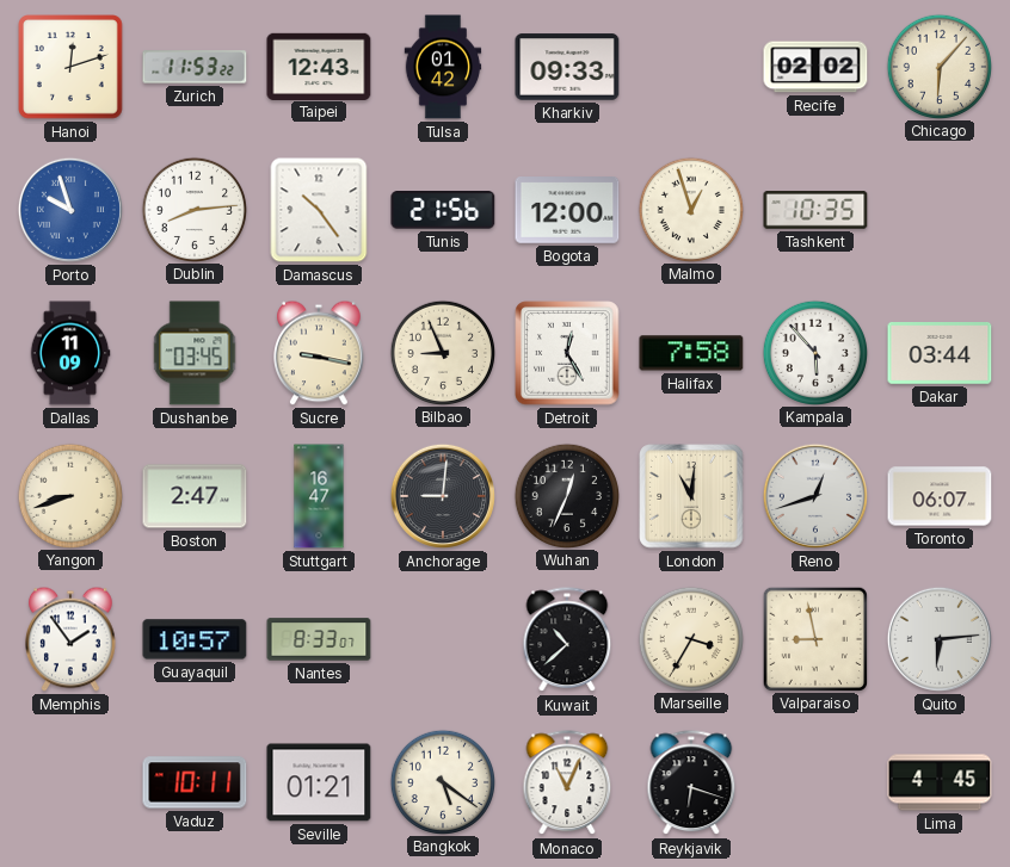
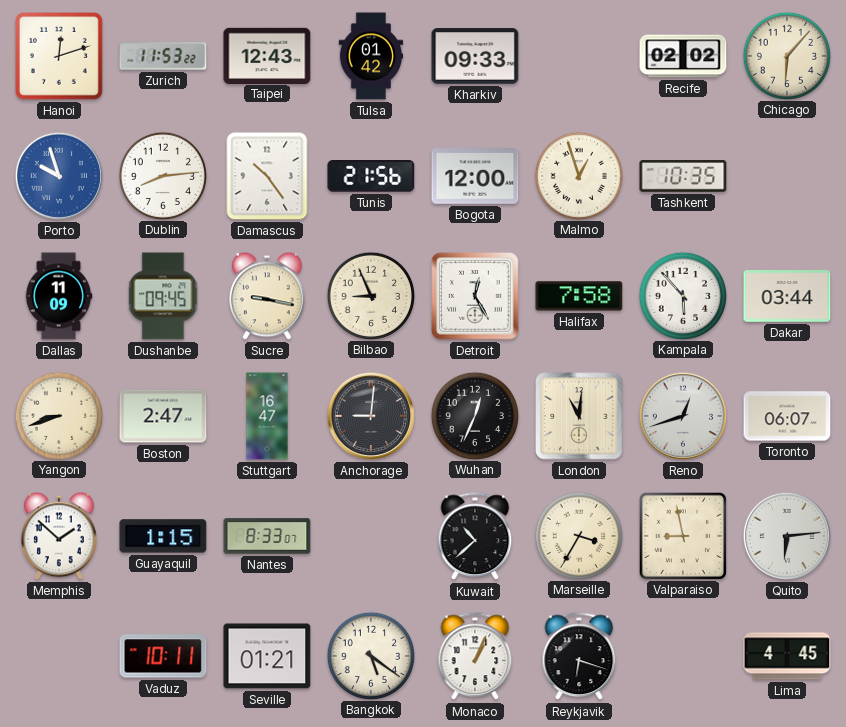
Dushanbe: 03:45 -> 09:45 (163, 296)
Memphis: 1:54 -> 1:52 (60, 536)
Guayaquil: 10:57 -> 1:15 (163, 536)
Monaco: 11:04 -> 1:04 (475, 657)
